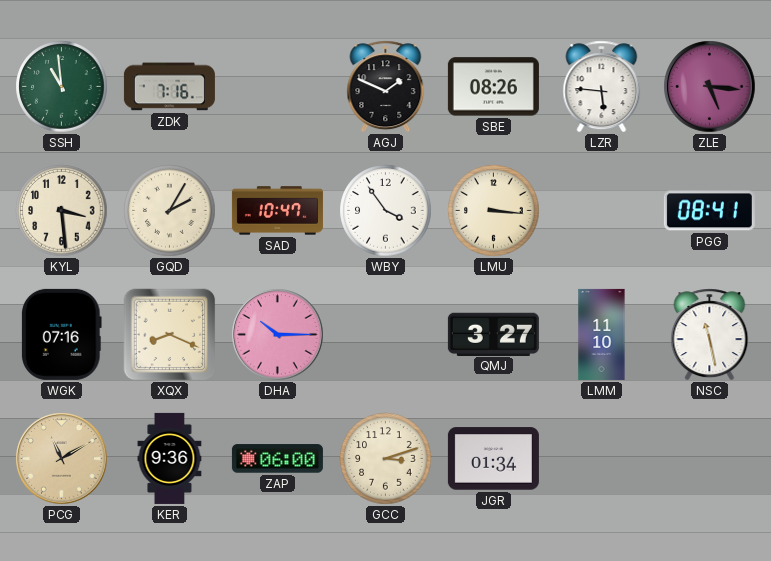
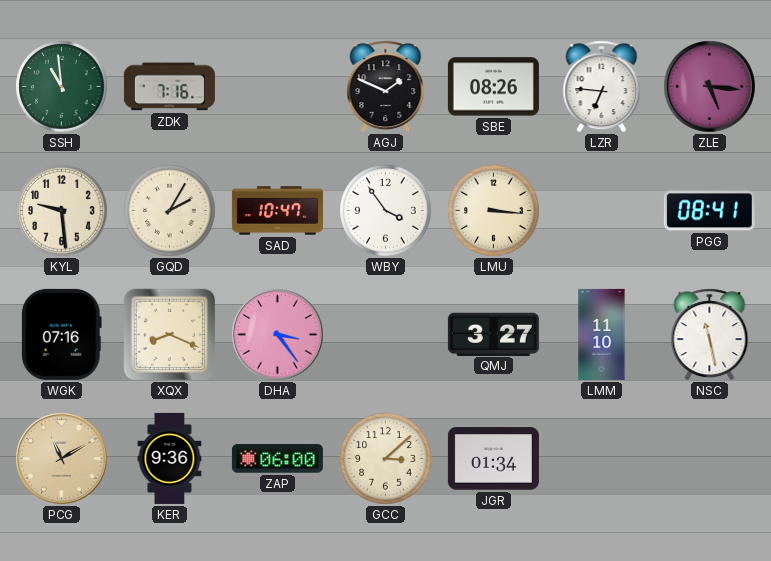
LZR: 5:46 -> 6:46 (602, 87)
KYL: 3:29 -> 9:29 (62, 211)
DHA: 10:15 -> 3:24 (278, 335)
GCC: 3:12 -> 3:08 (386, 459)
